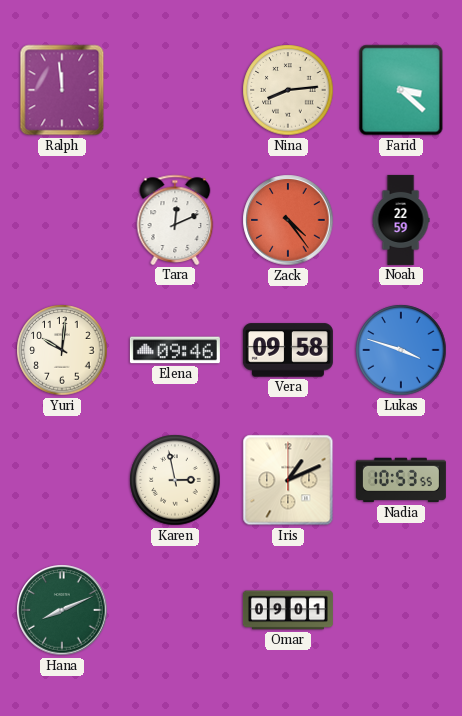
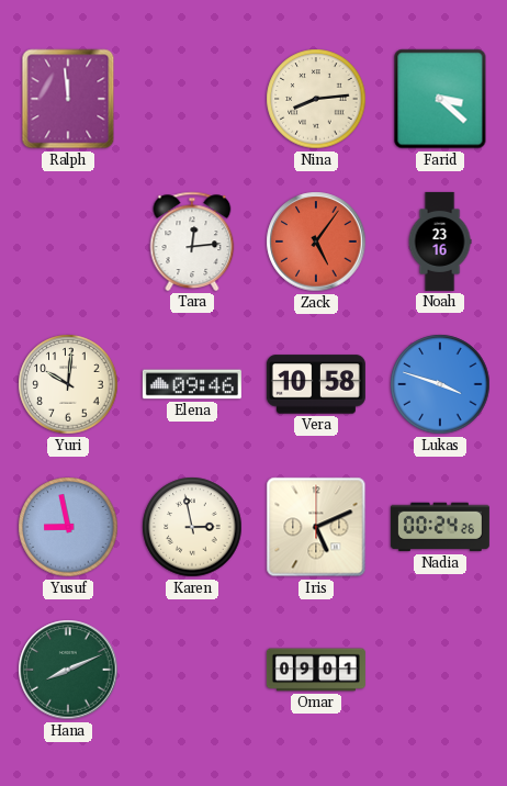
Tara: 12:11 -> 12:14 (192, 242)
Zack: 4:24 -> 5:06 (316, 242)
Noah: 22:59 -> 23:16 (440, 242)
Vera: 09:58 -> 10:58 (316, 384)
Yusuf: none -> 8:58 (68, 527)
Iris: 1:11 -> 5:11 (316, 527)
Nadia: 10:53 -> 00:24 (440, 527)
